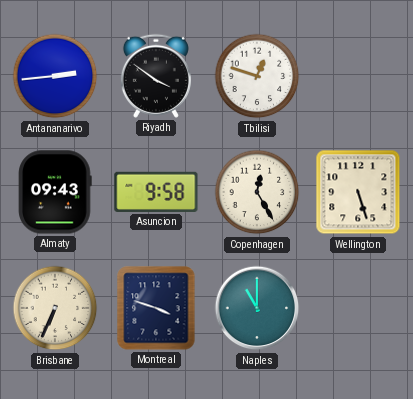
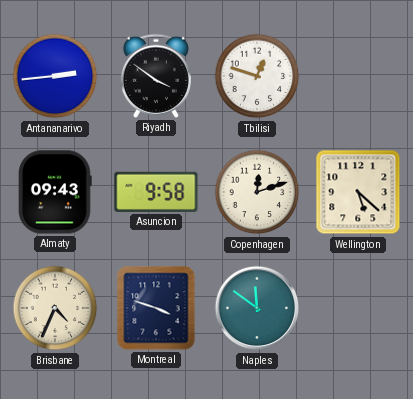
Copenhagen: 12:25 -> 12:12 (257, 192)
Wellington: 5:27 -> 5:22 (358, 192)
Brisbane: 6:34 -> 4:34 (55, 308)
Naples: 11:00 -> 11:51 (257, 308)
